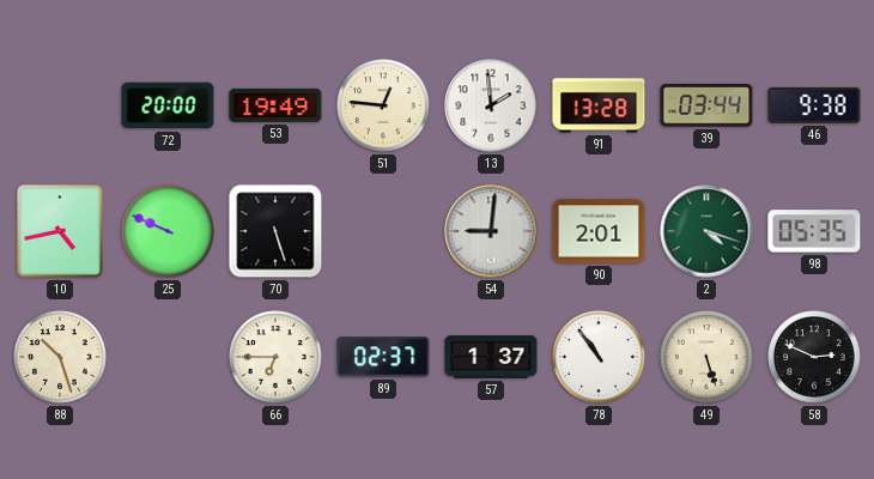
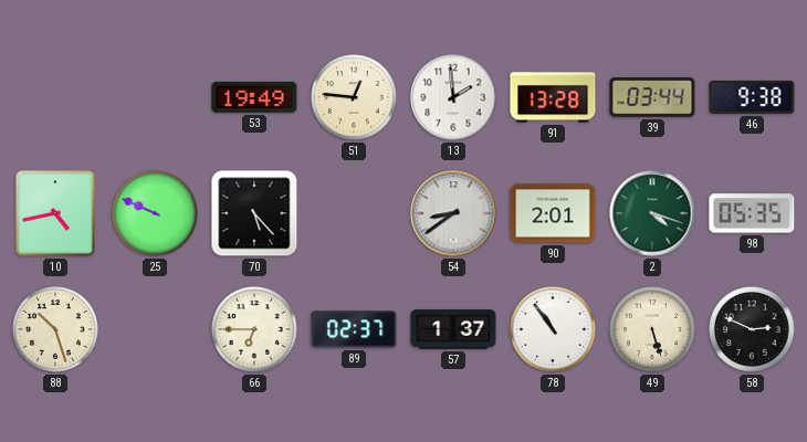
72: 20:00 -> none (168, 105)
70: 5:27 -> 5:23 (254, 213)
54: 9:01 -> 8:39 (453, 213)
